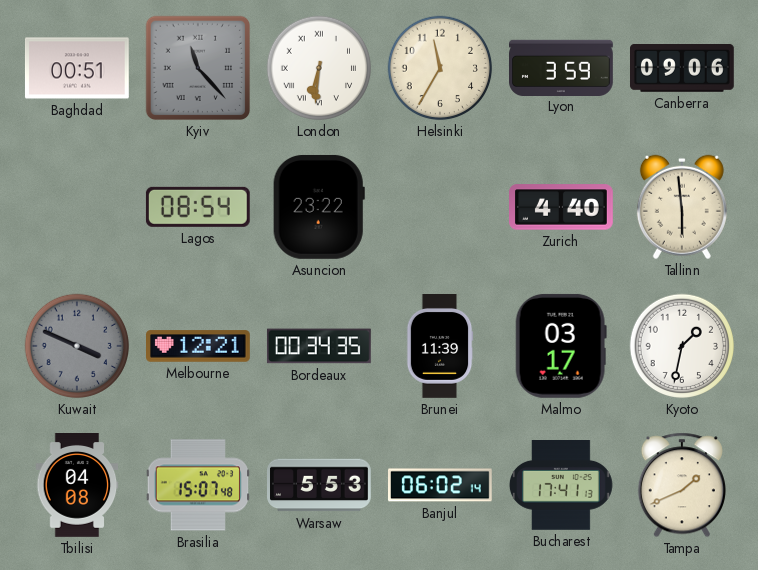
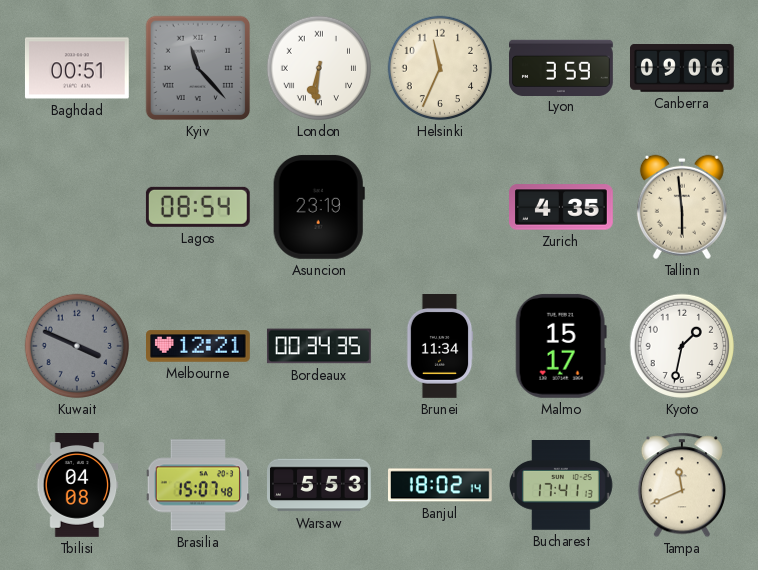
Helsinki: 11:35 -> 11:34 (440, 68)
Asuncion: 23:22 -> 23:19 (319, 207)
Zurich: 4:40 -> 4:35 (562, 207)
Brunei: 11:39 -> 11:34 (440, 347)
Malmo: 03:17 -> 15:17 (561, 346)
Banjul: 06:02 -> 18:02 (441, 485)
Tampa: 1:41 -> 11:41 (682, 485)
